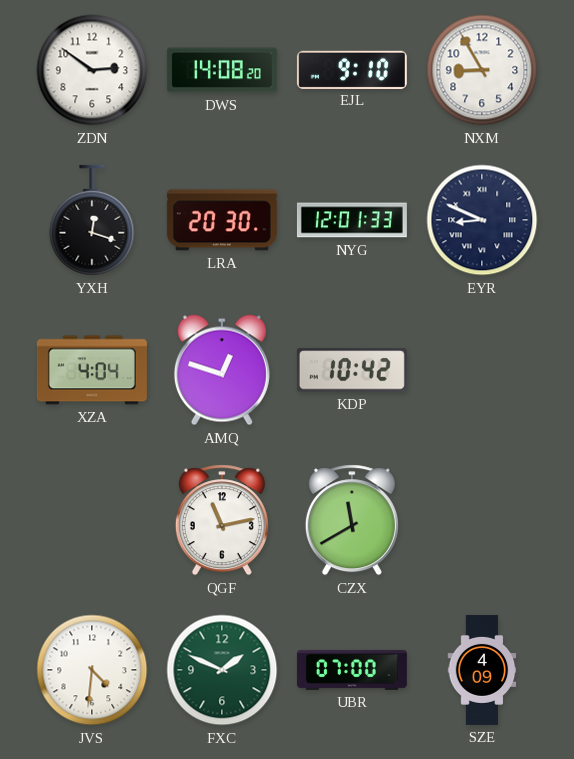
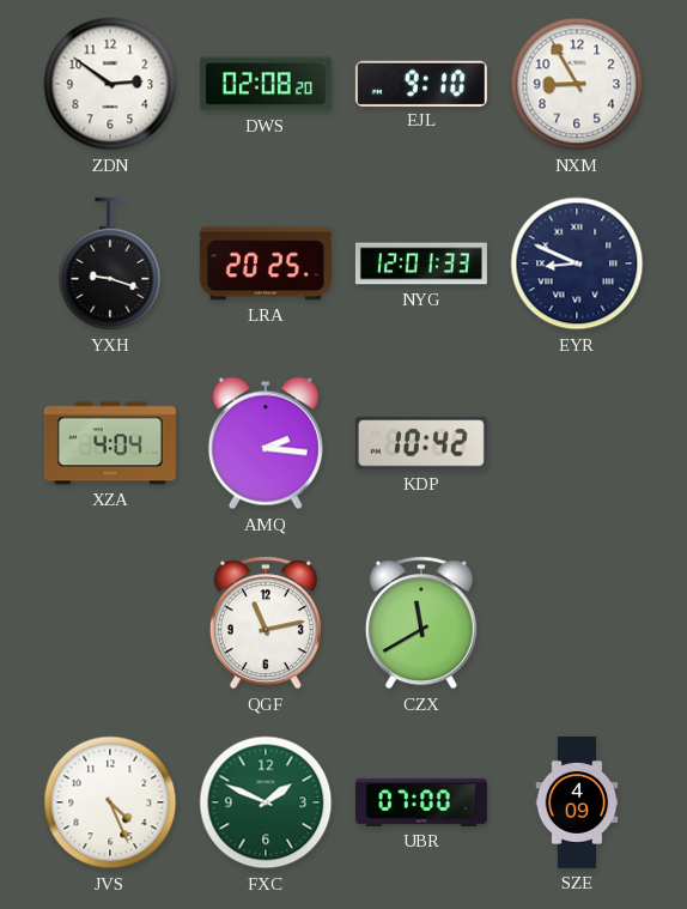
DWS: 14:08 -> 02:08 (266, 84)
YXH: 12:18 -> 9:18 (110, 263)
LRA: 20:30 -> 20:25 (266, 263)
AMQ: 12:48 -> 2:16 (266, 443)
JVS: 4:31 -> 4:26 (110, 802)
